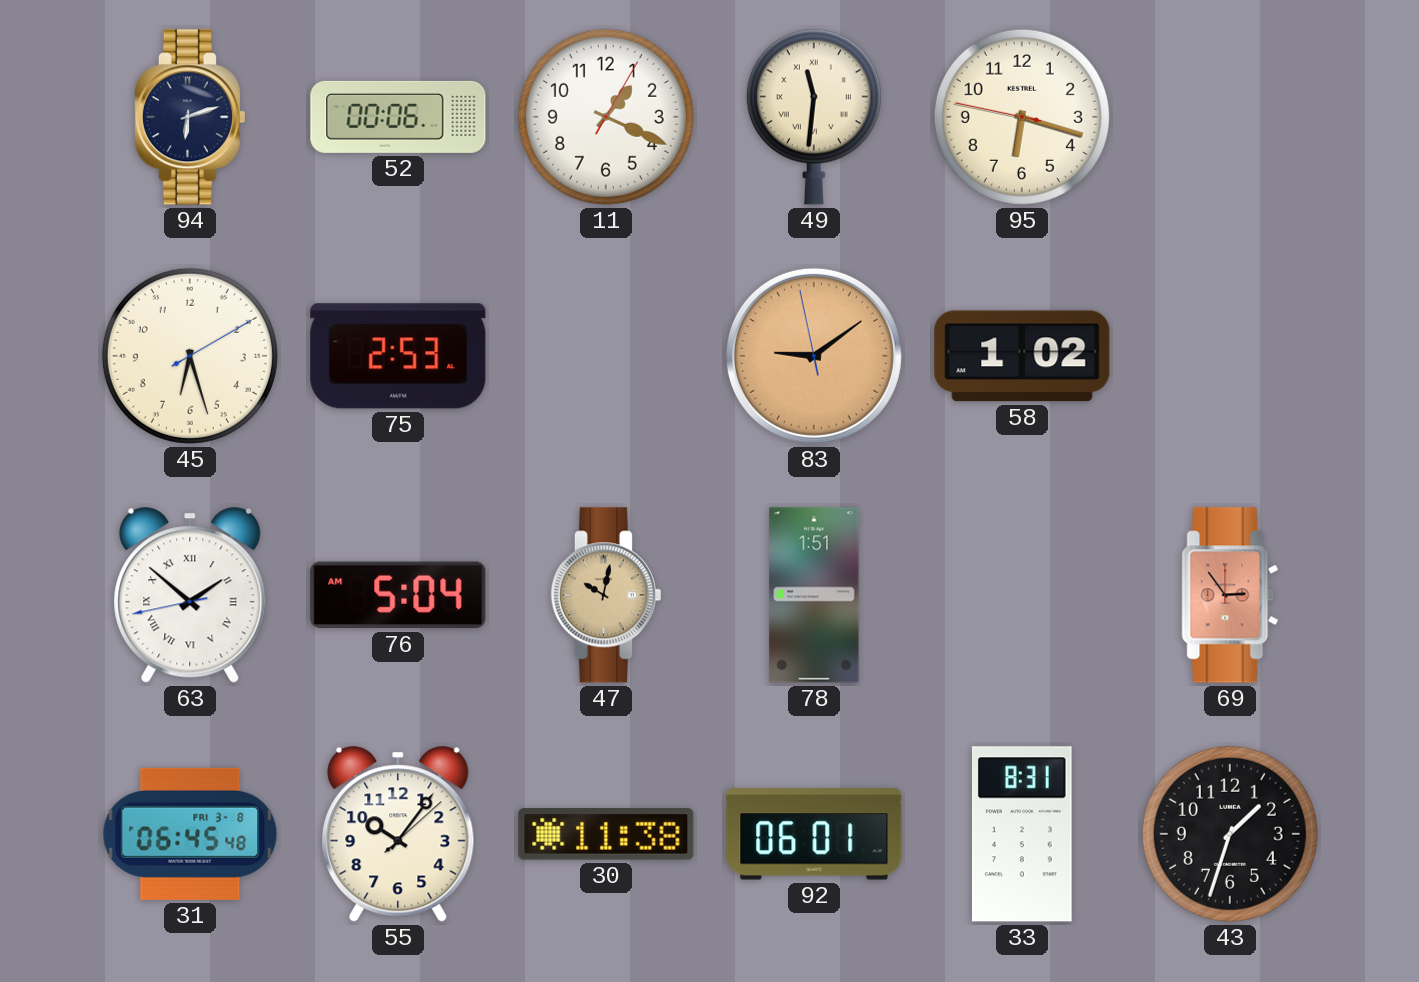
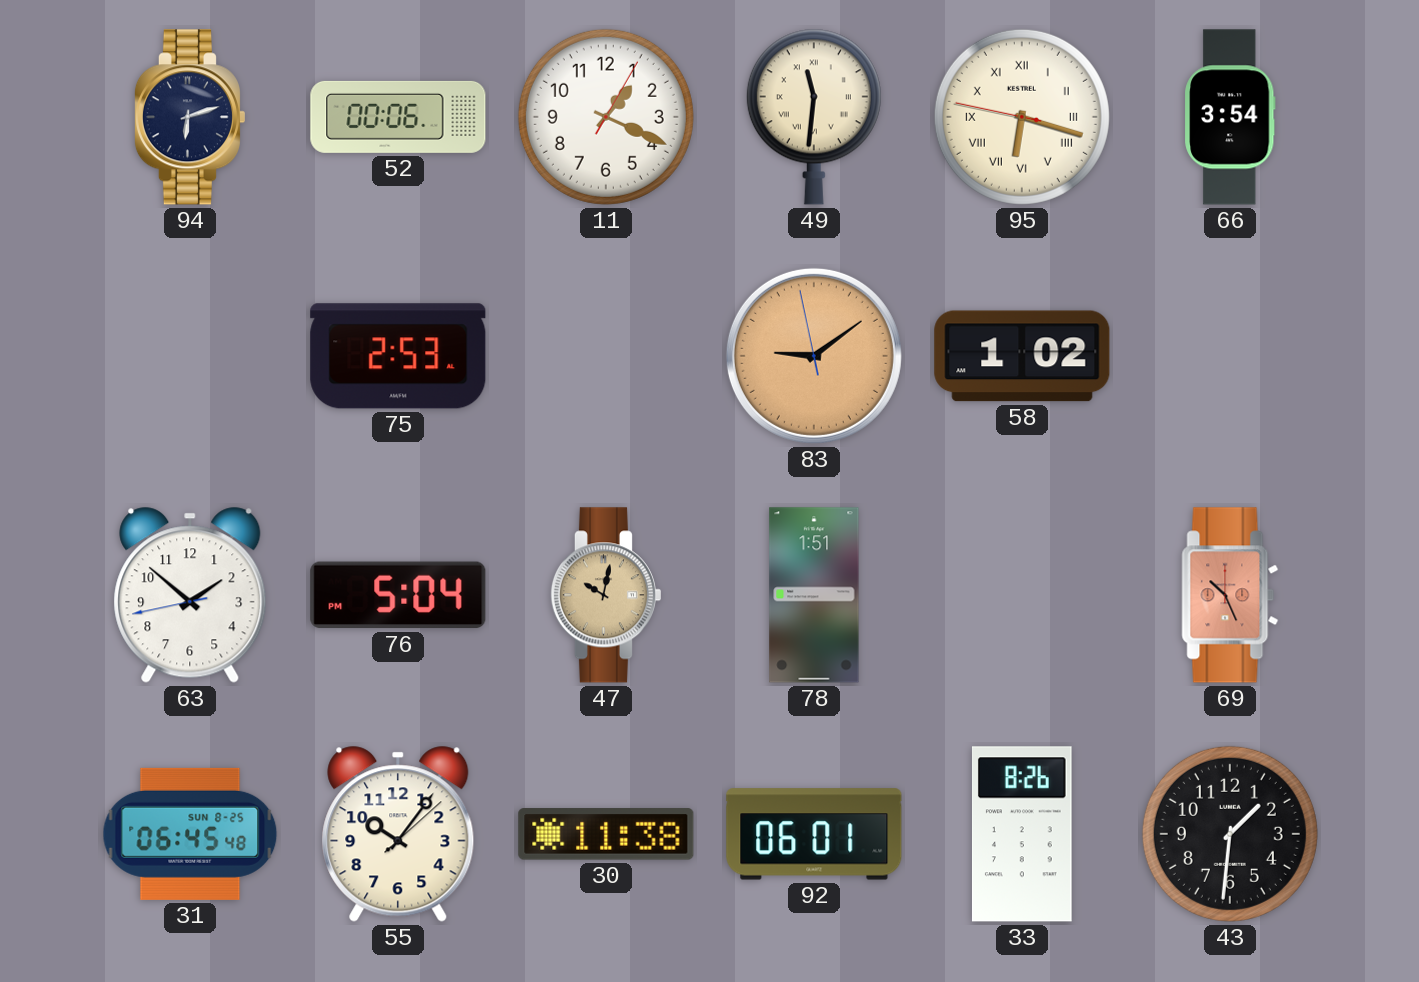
95 numerals: Arabic -> Roman (1022, 117)
66: none -> 3:54 (1230, 117)
45: 6:27 -> none (190, 356)
63 numerals: Roman -> Arabic (190, 595)
76: 5:04 AM -> 5:04 PM (398, 595)
69: 2:54 -> 10:26 (1230, 595)
31 date: FRI 3-8 -> SUN 8-25 (190, 834)
33: 8:31 -> 8:26 (1022, 834)
43: 1:33 -> 1:31 (1230, 834)
